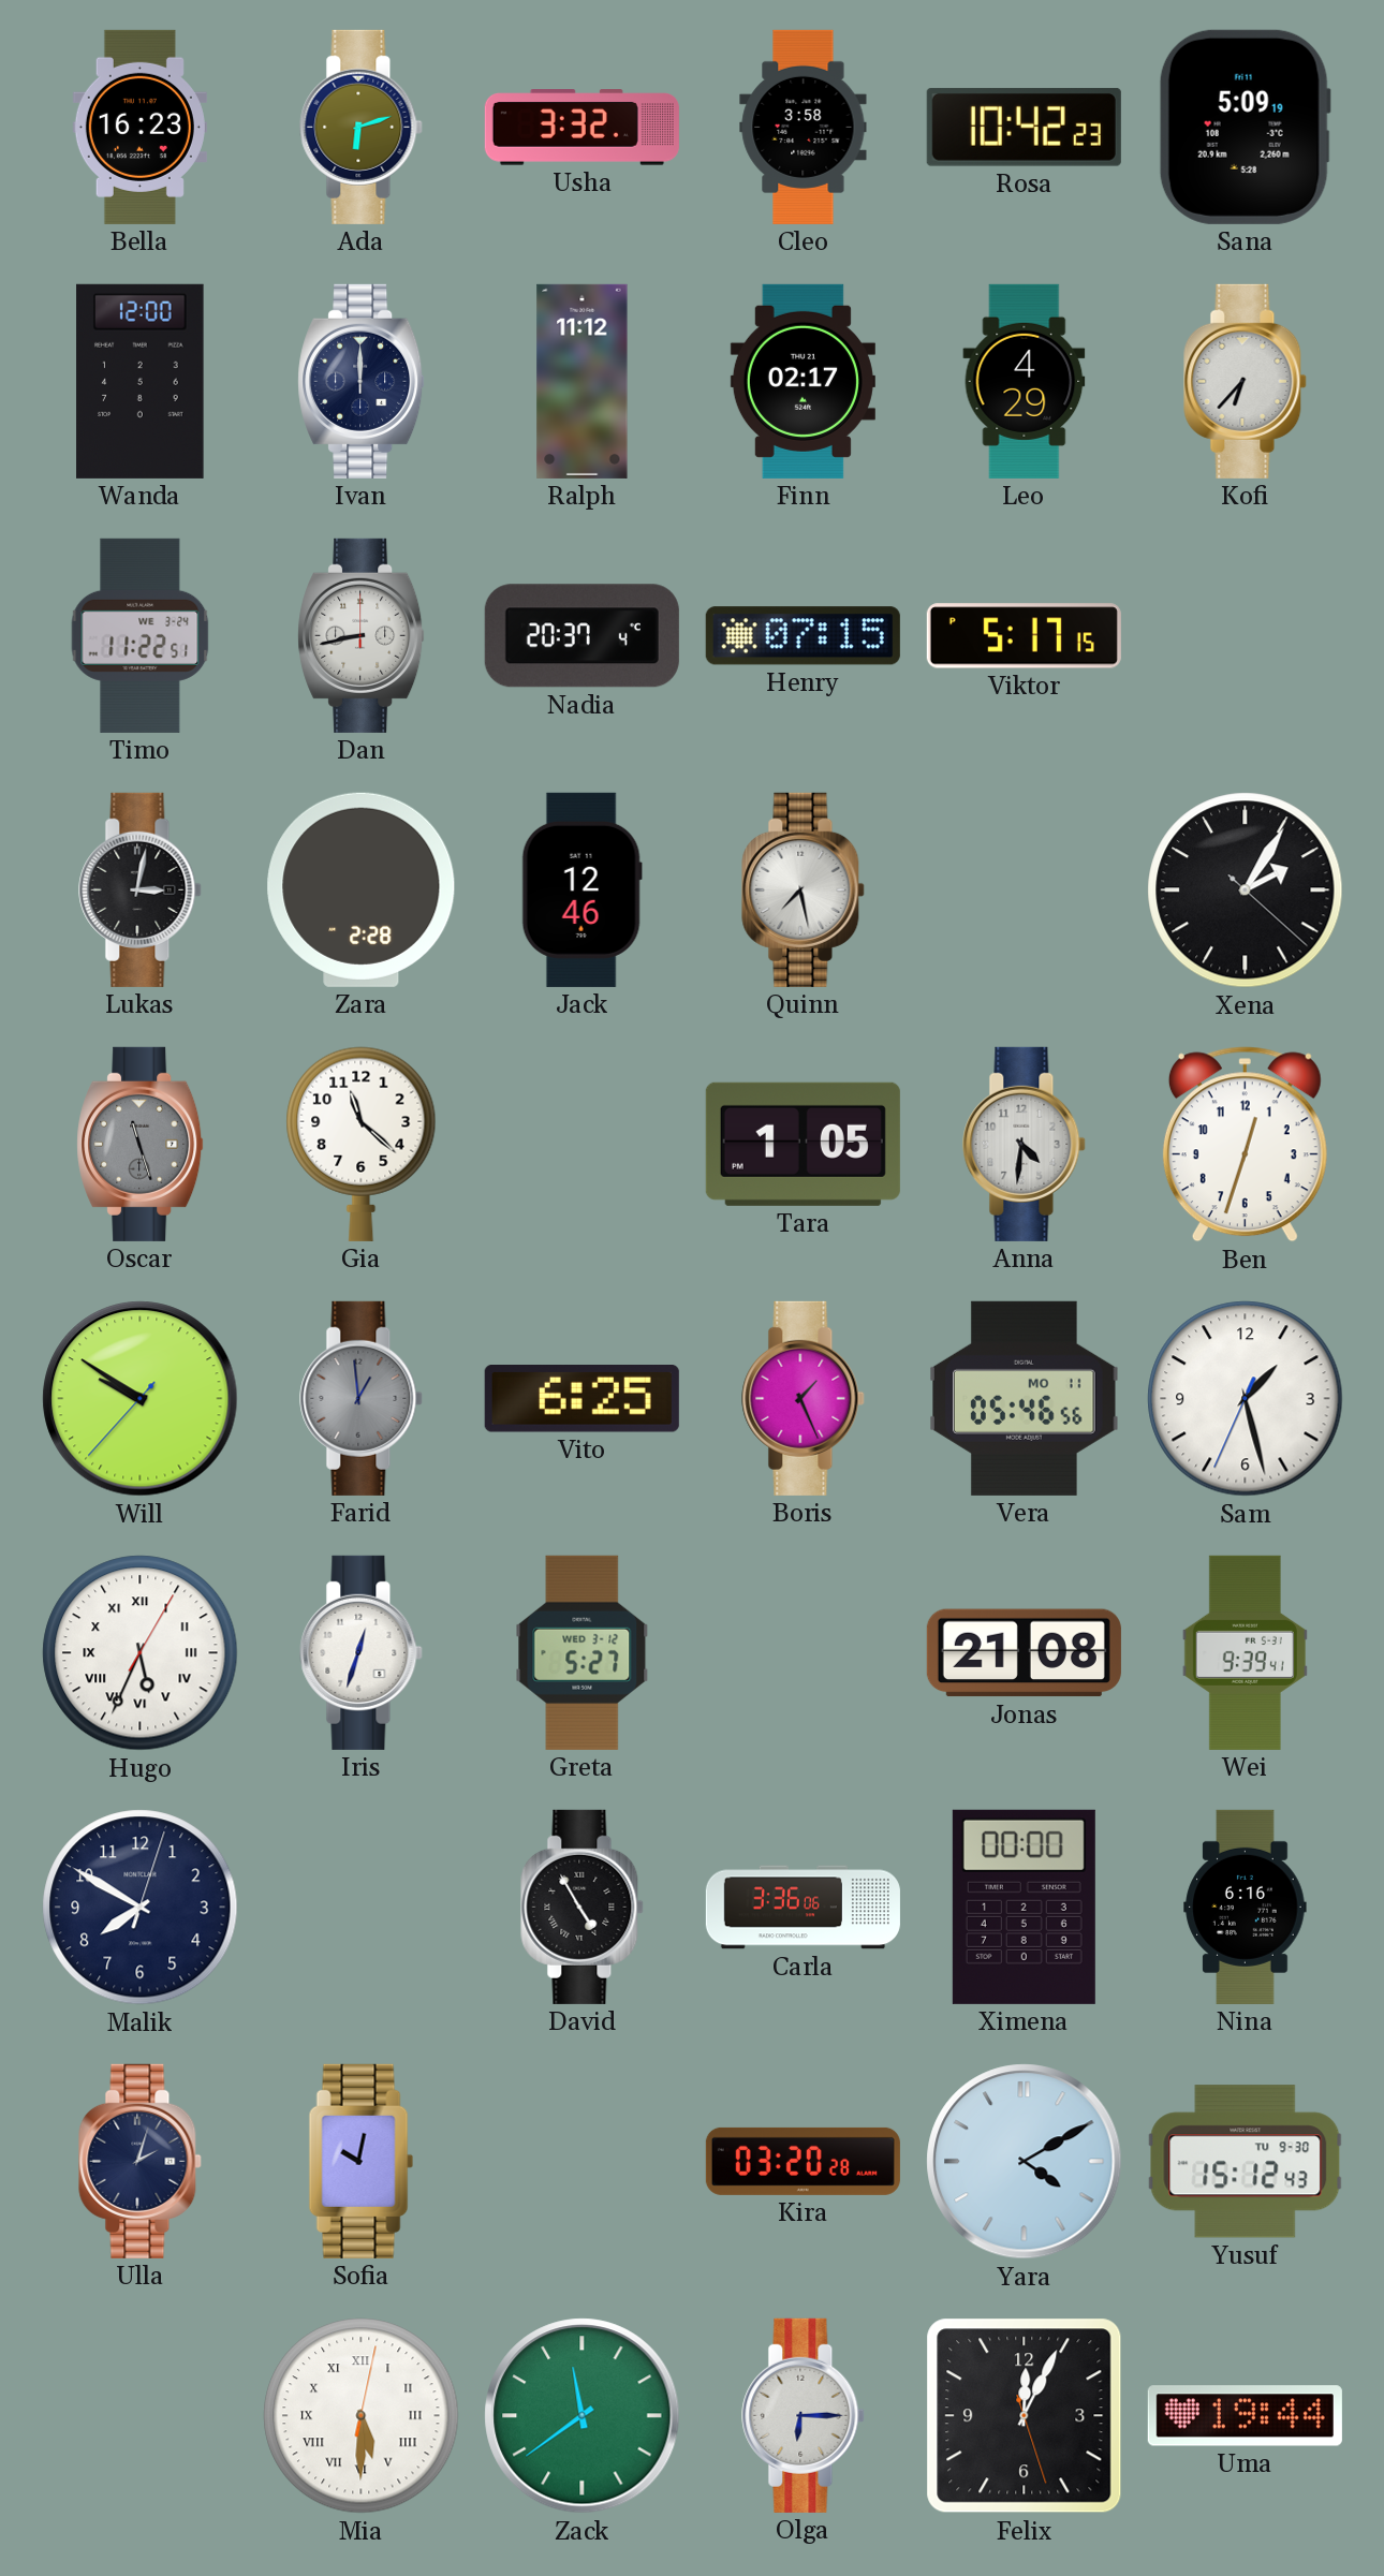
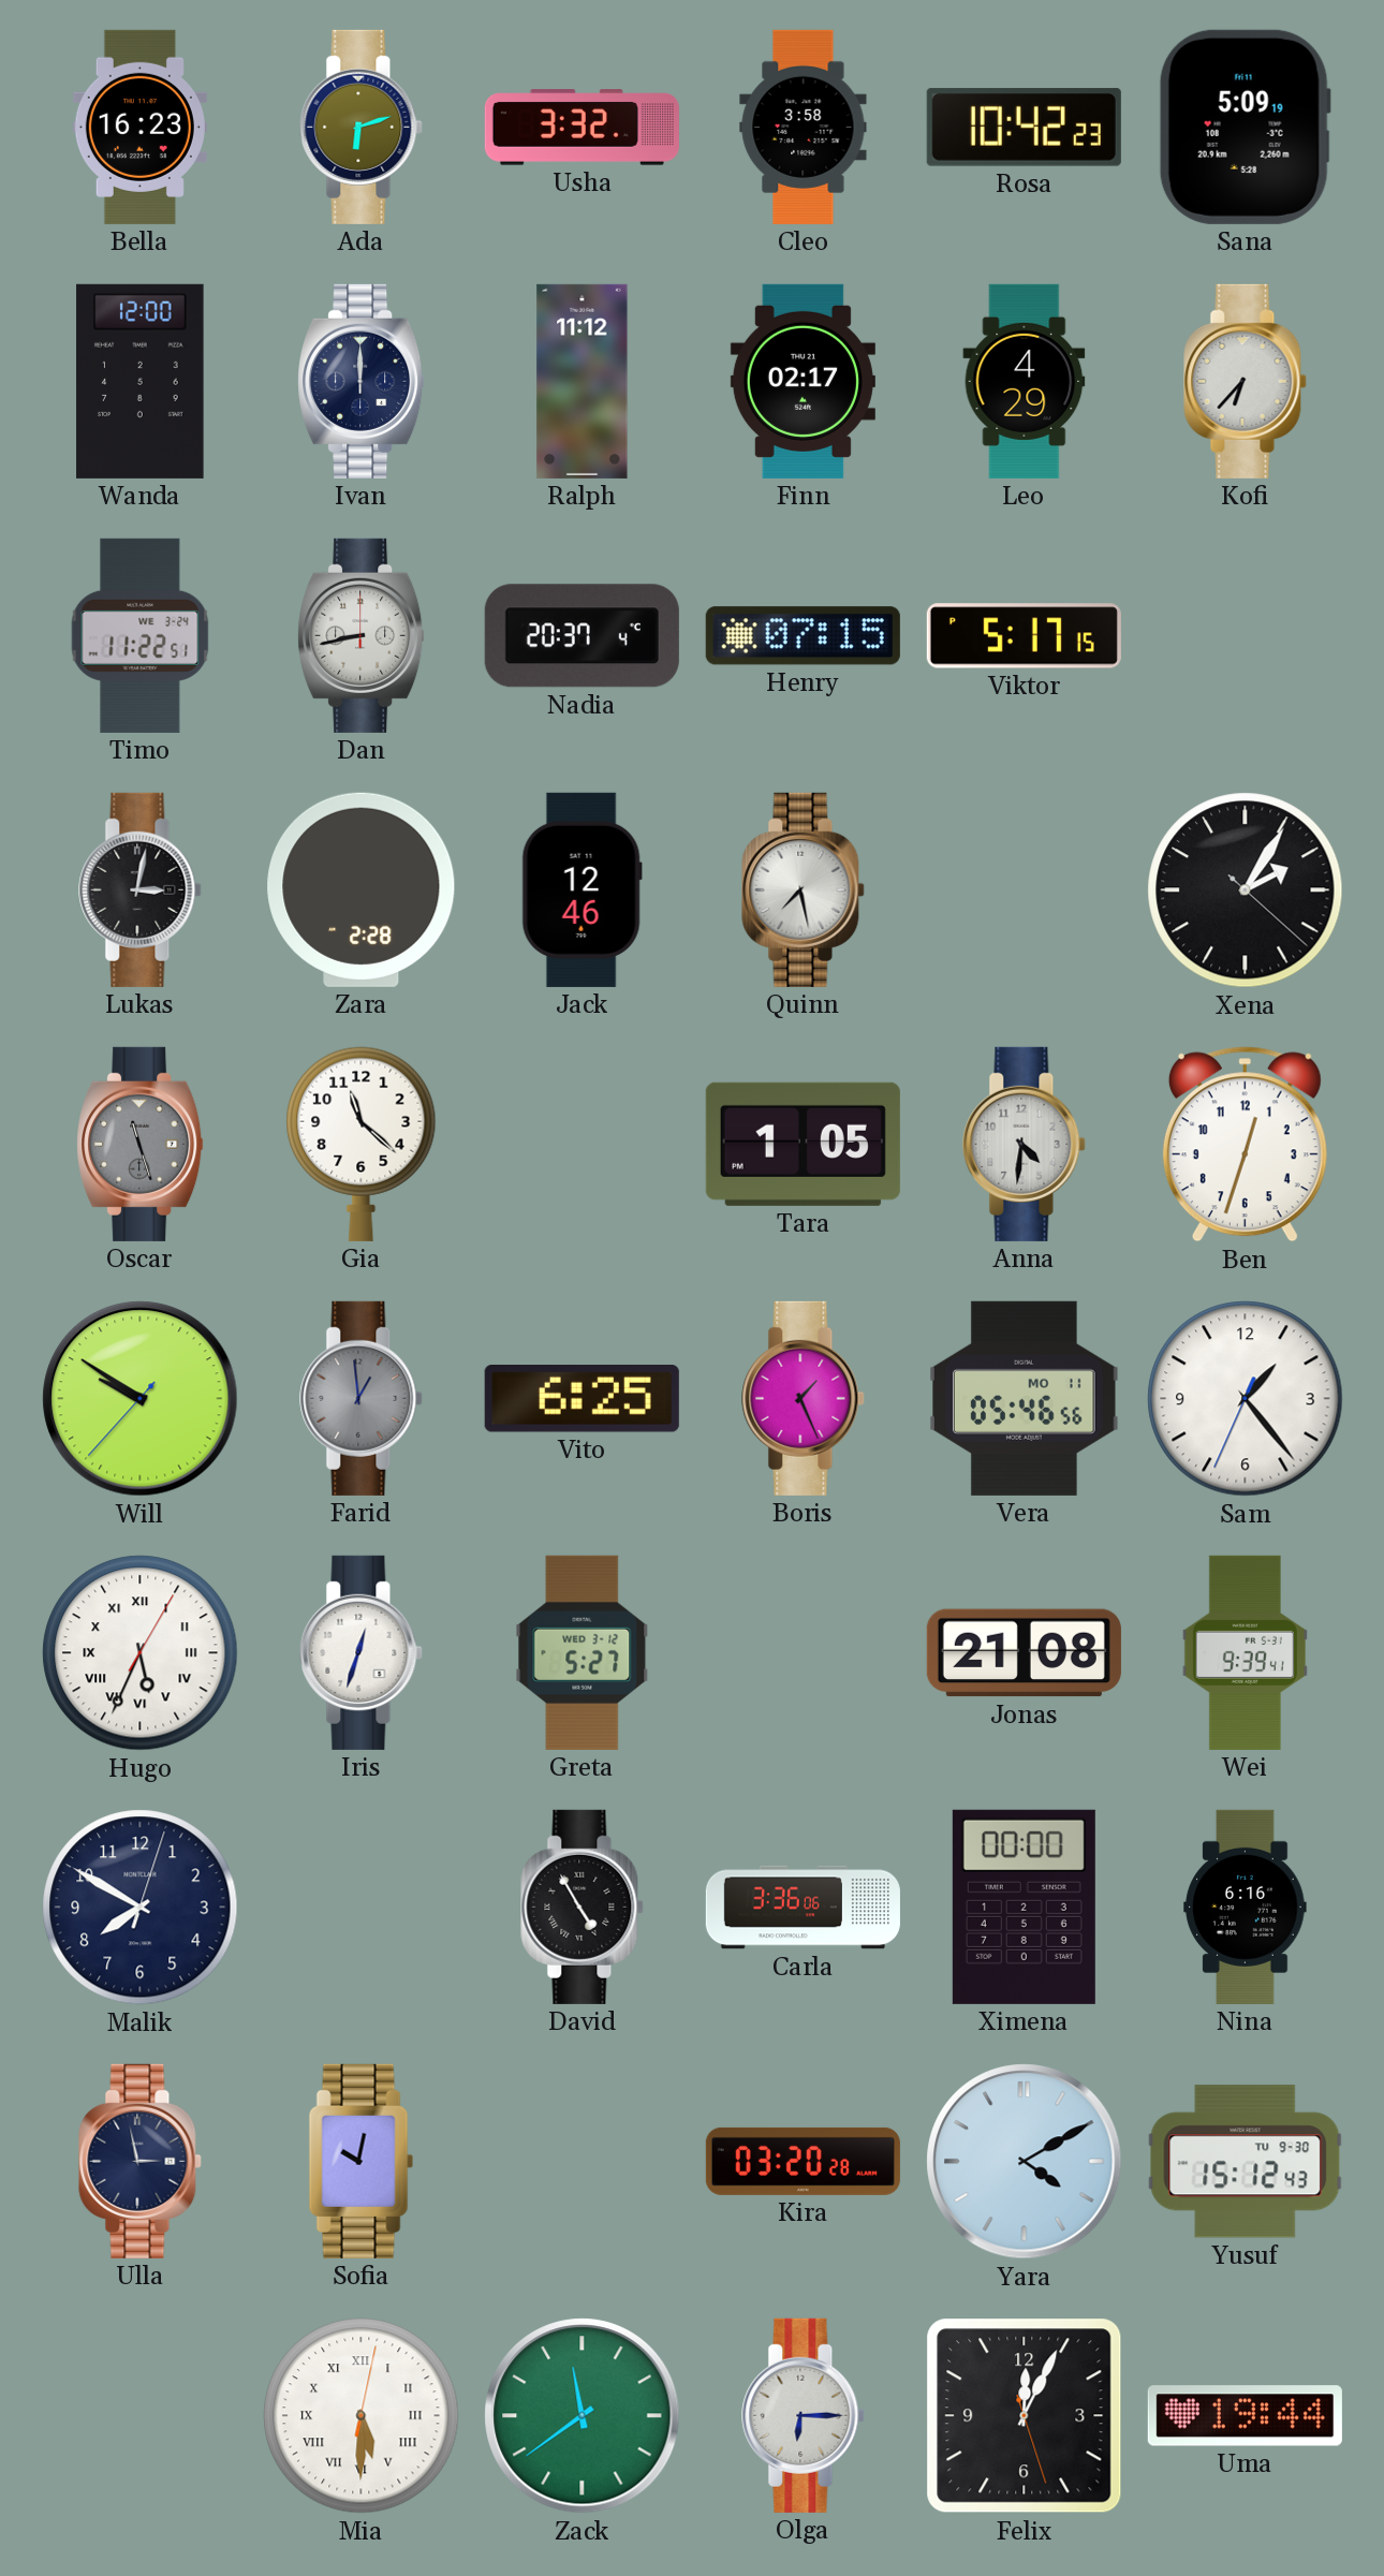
Sam: 1:27 -> 1:23 (1246, 1399)
Ulla: 2:03 -> 2:58 (141, 2161)
